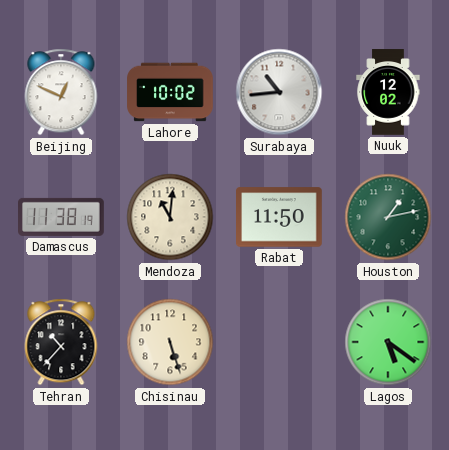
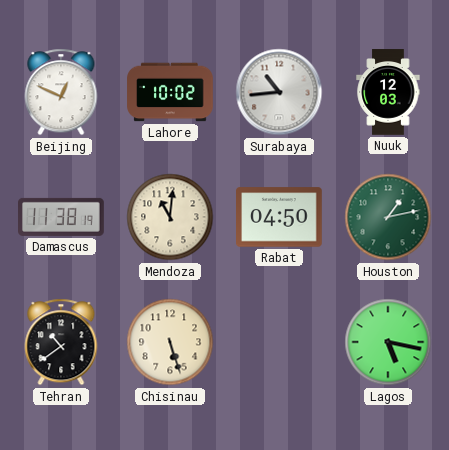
Nuuk: 12:02 -> 12:03 (388, 92)
Rabat: 11:50 -> 04:50 (280, 217)
Tehran: 10:37 -> 10:39 (61, 342)
Lagos: 5:21 -> 5:17 (388, 342)
